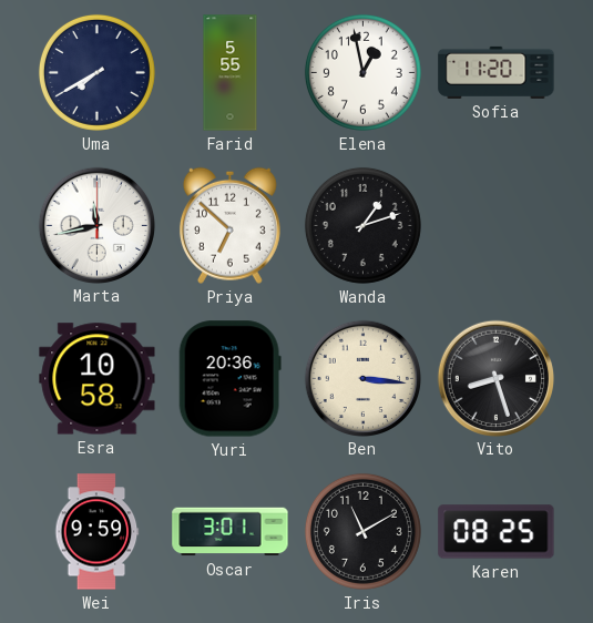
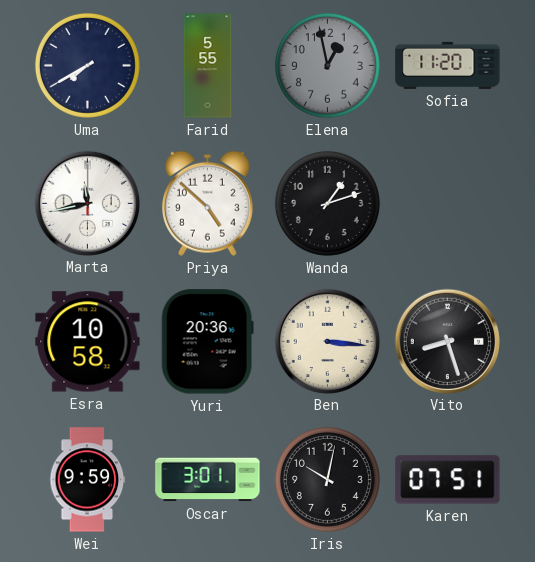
Elena dial: white -> grey (327, 65)
Priya: 6:52 -> 4:52 (207, 203)
Iris: 11:10 -> 10:02 (327, 479)
Karen: 08:25 -> 07:51 (448, 480)
